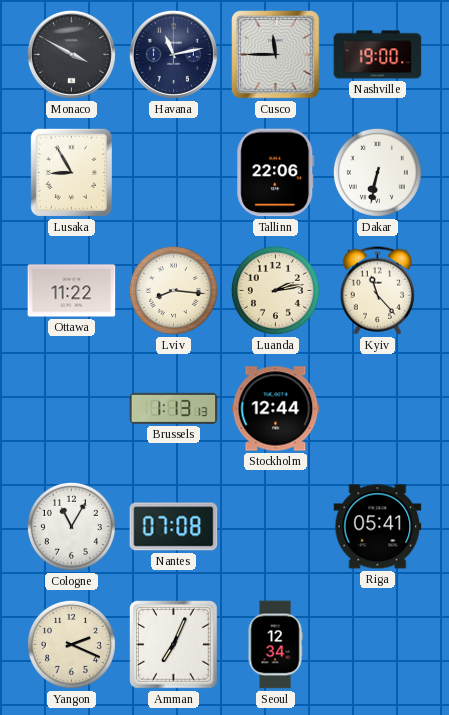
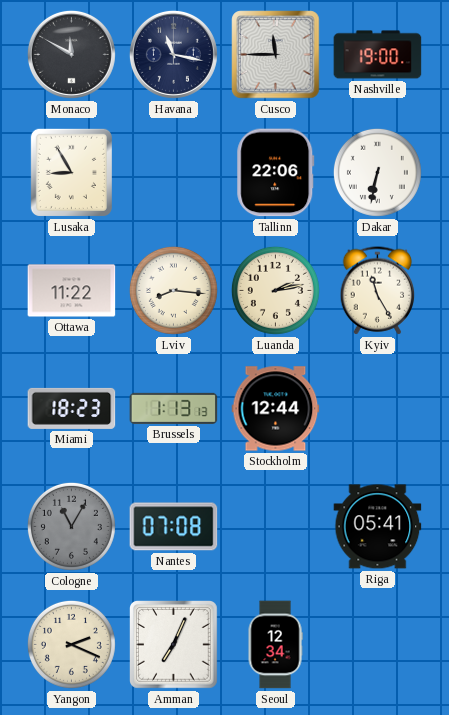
Monaco: 3:50 -> 11:50 (71, 54)
Havana: 11:13 -> 11:17 (173, 54)
Kyiv: 11:23 -> 11:25 (378, 291)
Miami: none -> 18:23 (72, 408)
Cologne dial: white -> grey (71, 526)
